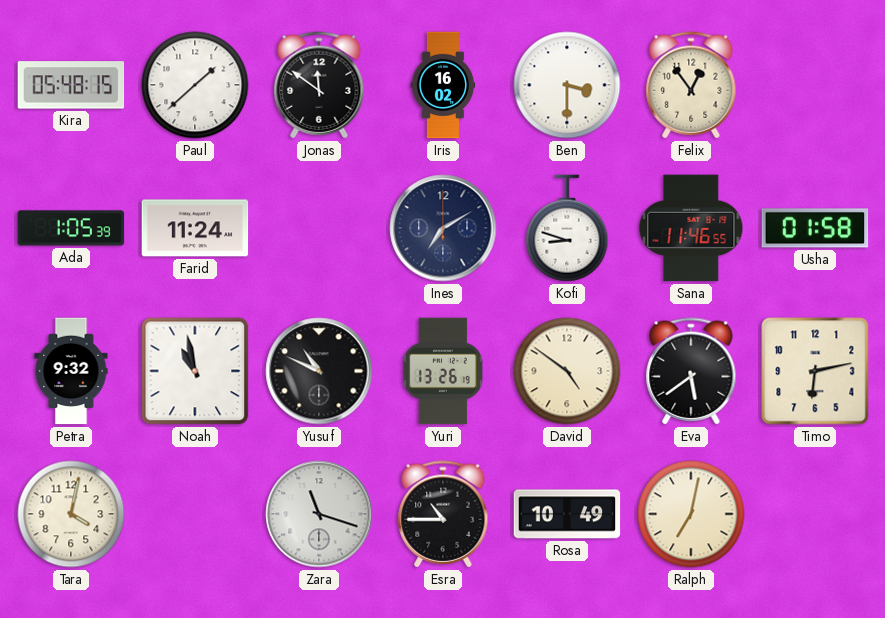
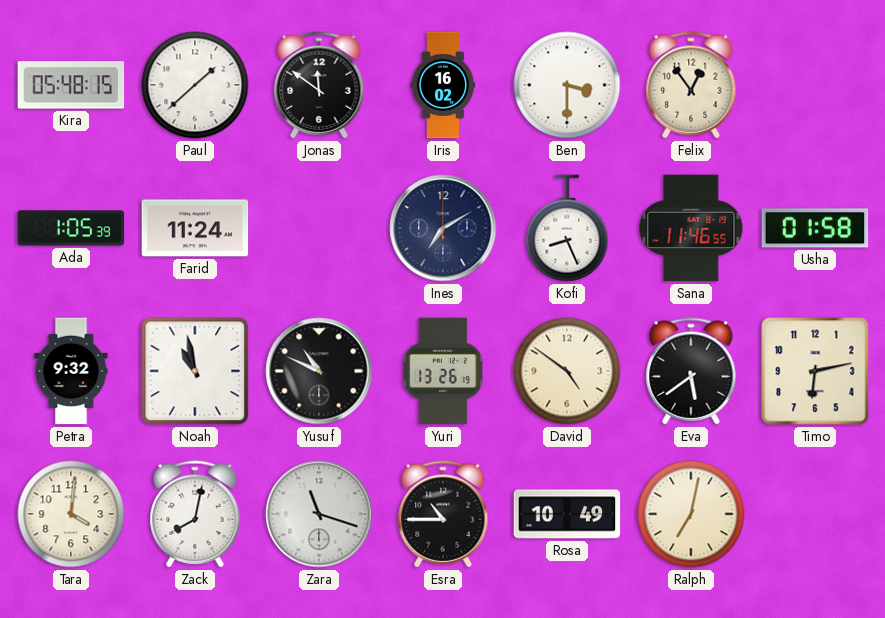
Kofi: 8:48 -> 8:26 (567, 228)
Tara: 4:02 -> 4:01 (71, 514)
Zack: none -> 8:02 (195, 514)
